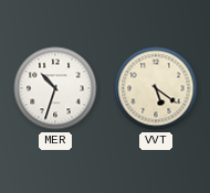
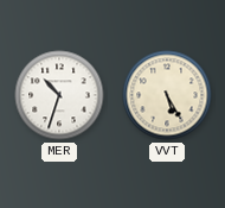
VVT: 5:21 -> 5:25 (167, 95)
